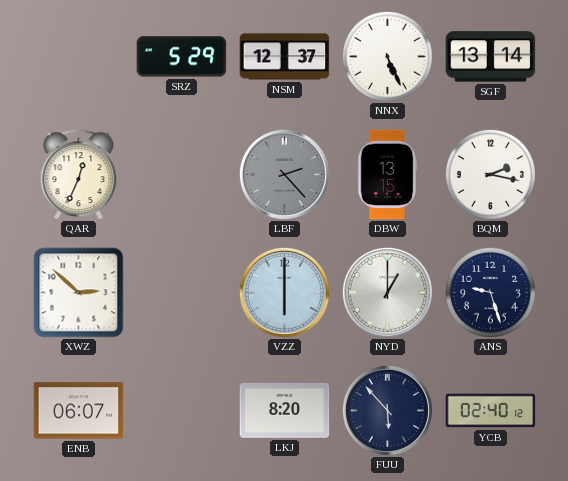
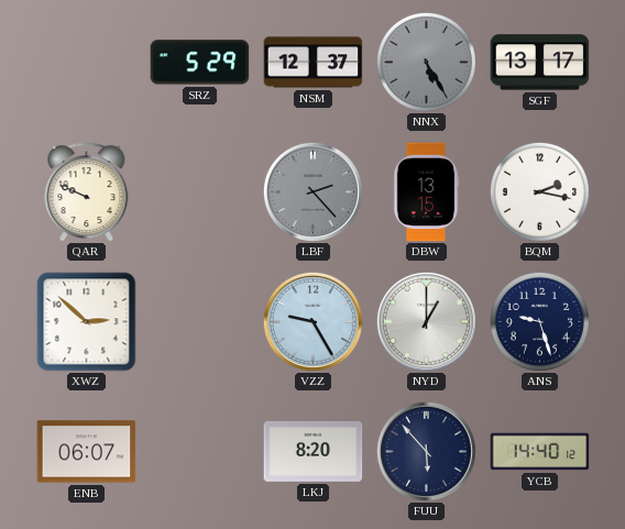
NNX: 5:26 -> 5:25 (426, 62)
NNX dial: white -> grey (426, 62)
SGF: 13:14 -> 13:17 (540, 63)
QAR: 12:34 -> 9:49 (87, 192)
VZZ: 6:00 -> 9:25 (312, 321)
YCB: 02:40 -> 14:40 (540, 452)
